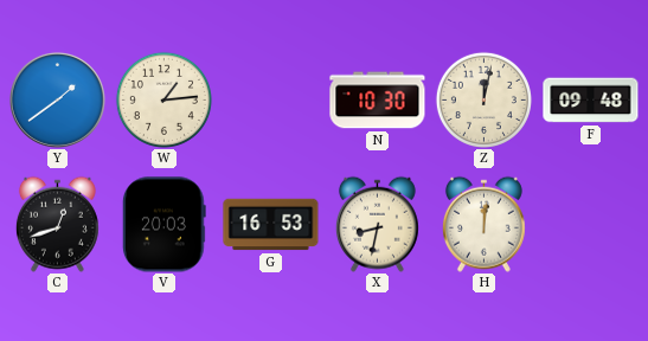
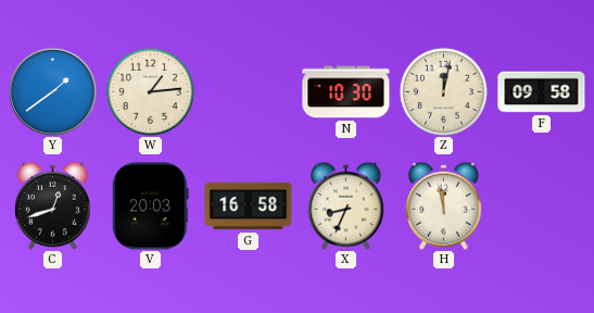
F: 09:48 -> 09:58 (542, 92)
G: 16:53 -> 16:58 (249, 206)
X: 8:32 -> 8:34 (345, 205)
H: 12:01 -> 11:58 (443, 205)
